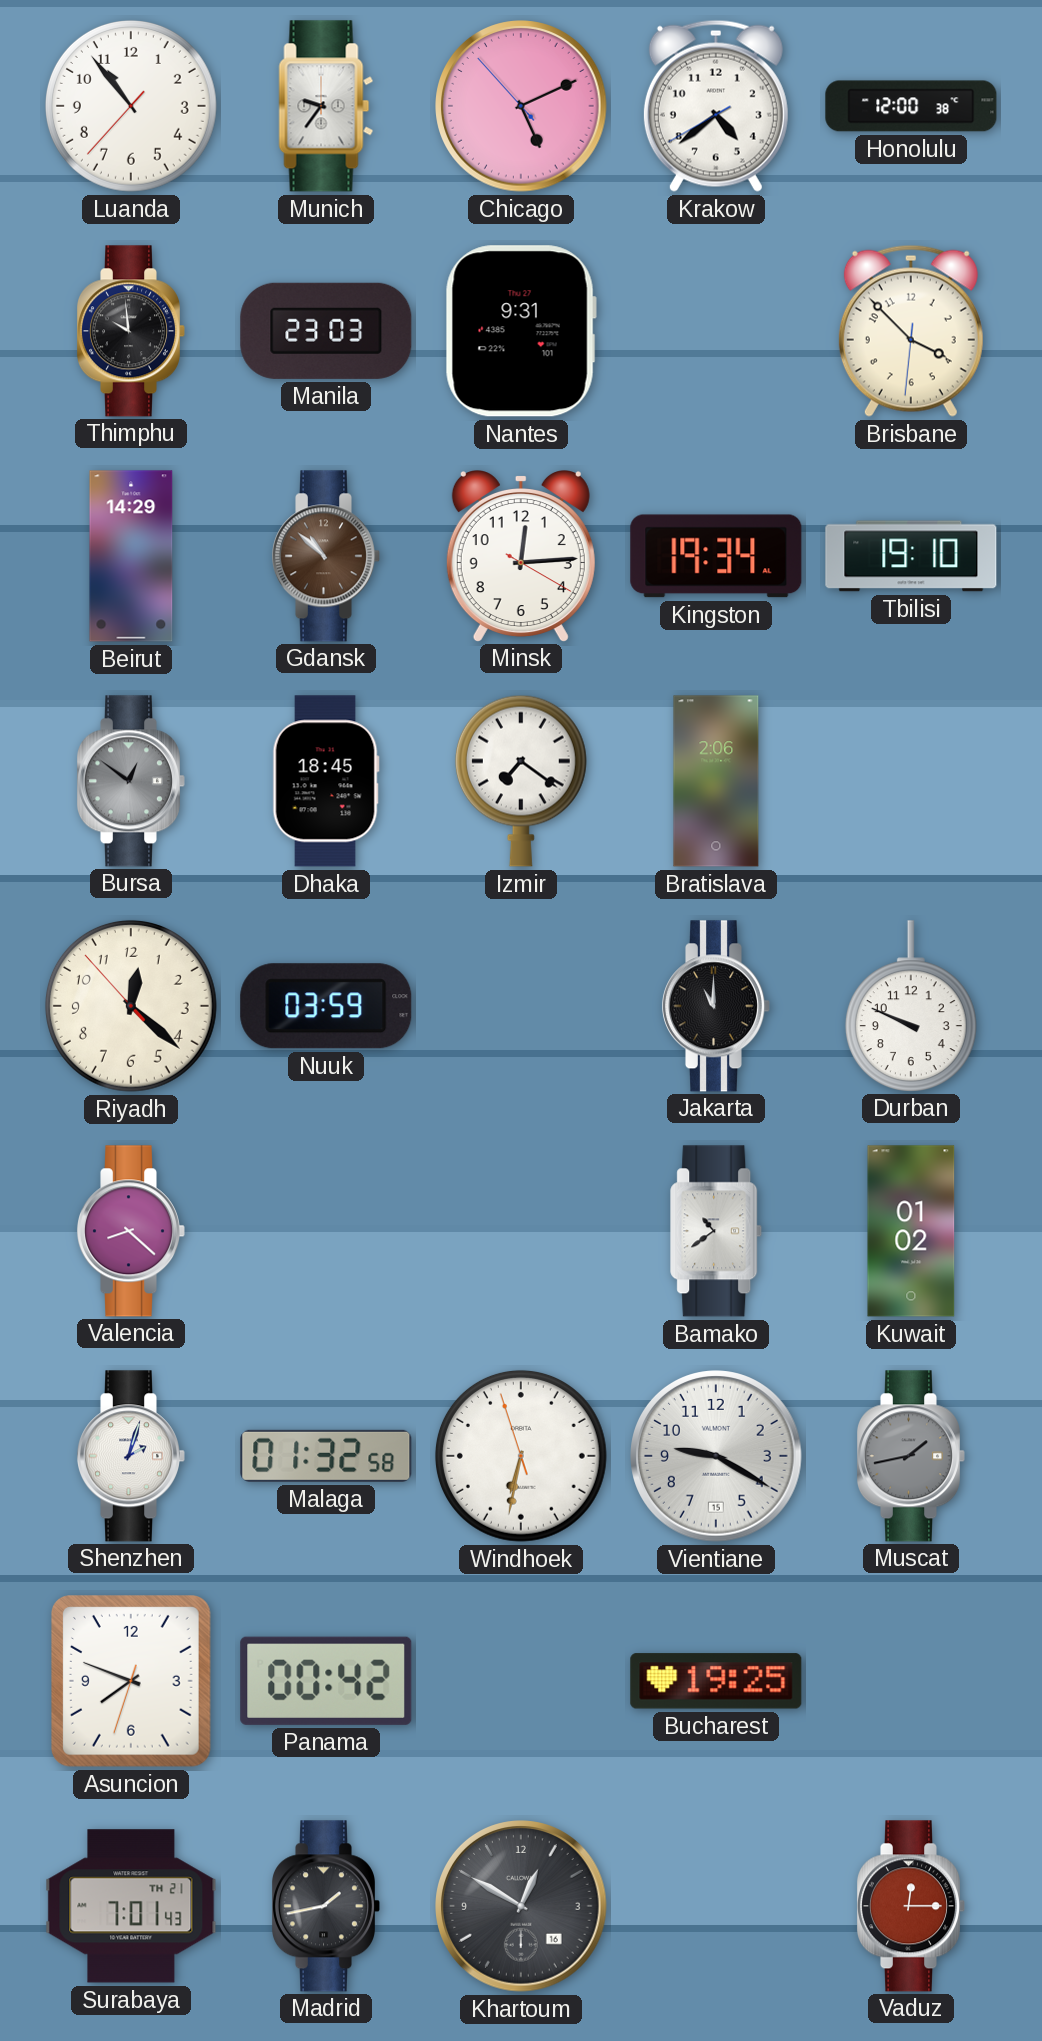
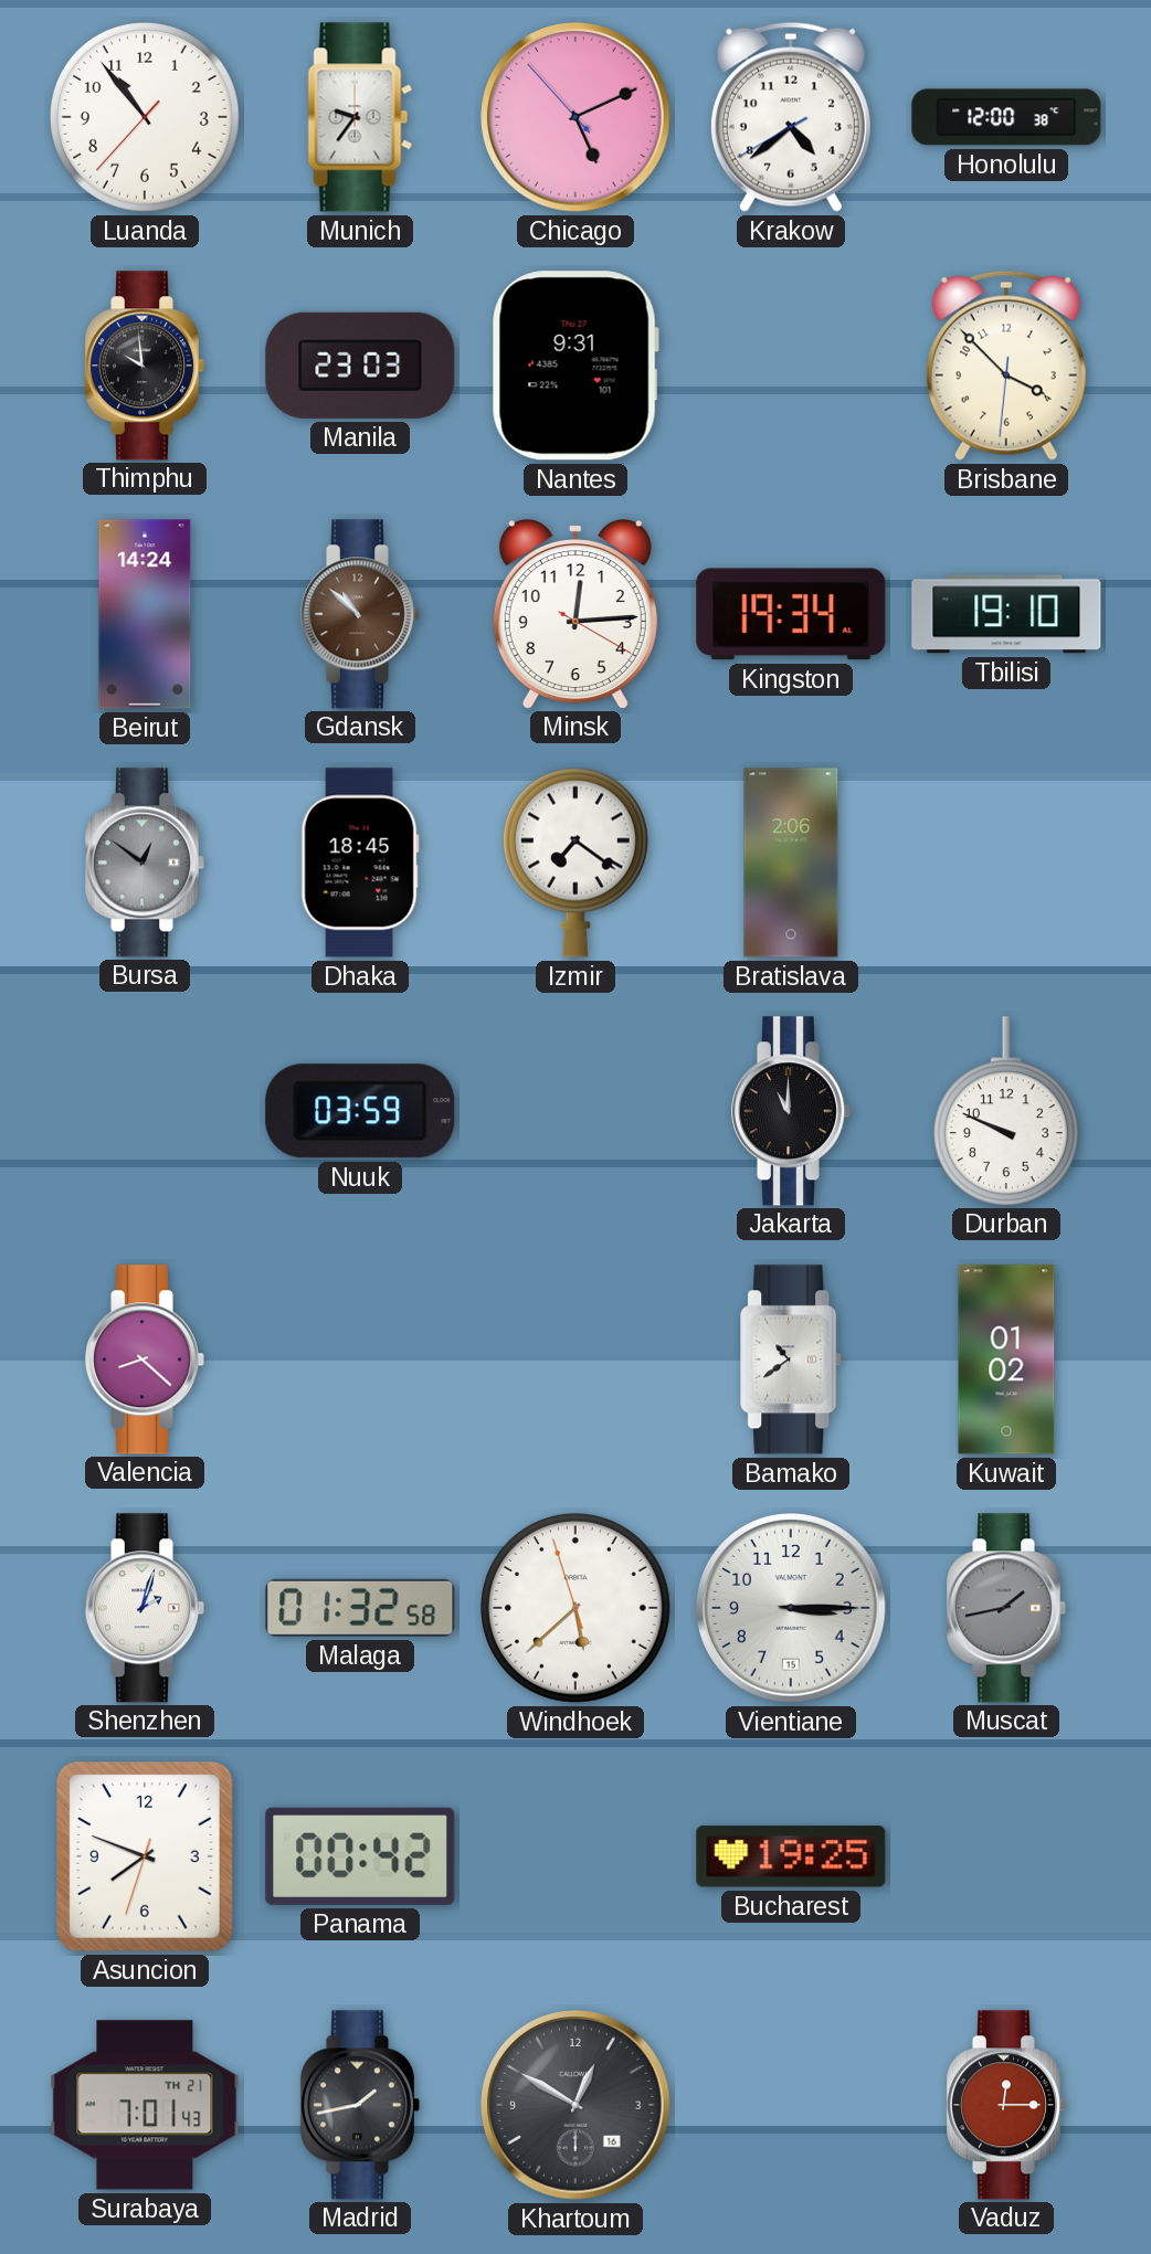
Beirut: 14:29 -> 14:24 (145, 614)
Riyadh: 12:21 -> none (131, 1006)
Windhoek: 6:31 -> 5:37 (575, 1608)
Vientiane: 9:20 -> 3:15 (791, 1608)
